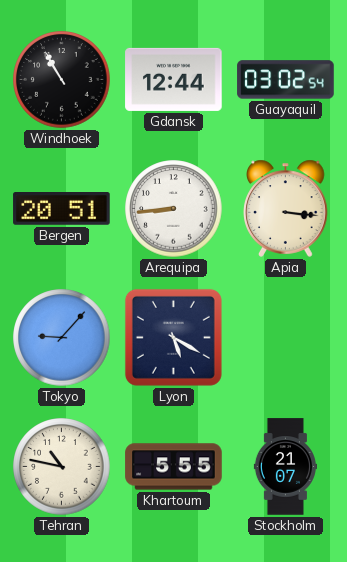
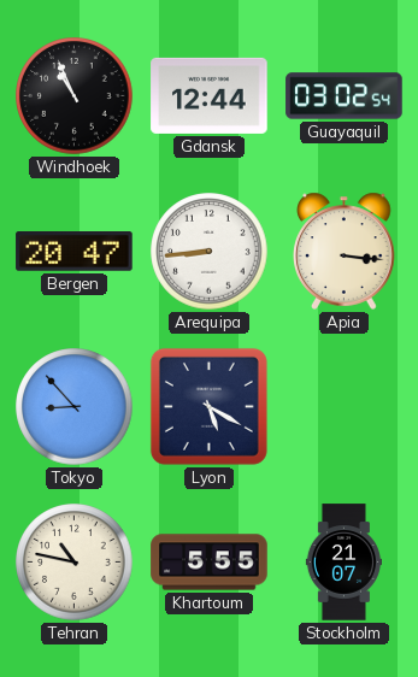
Windhoek: 10:55 -> 10:56 (75, 96)
Bergen: 20:51 -> 20:47 (75, 252)
Tokyo: 9:07 -> 8:53 (75, 407)
